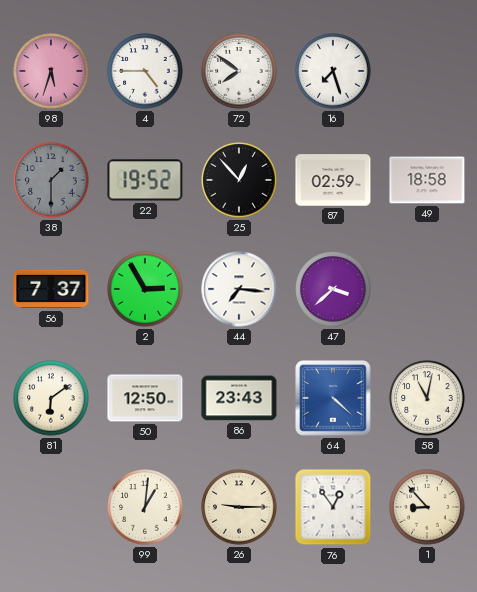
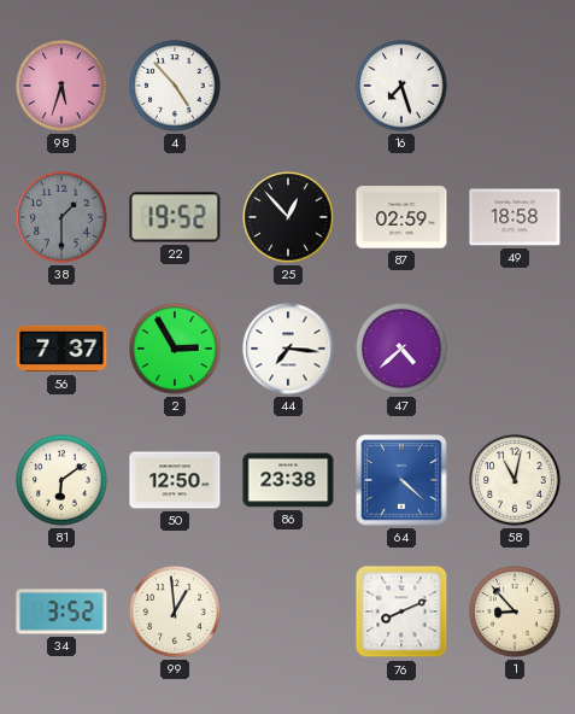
4: 4:45 -> 4:53 (175, 86)
72: 7:51 -> none (239, 71)
47: 3:38 -> 4:38 (401, 349)
86: 23:43 -> 23:38 (288, 480)
34: none -> 3:52 (61, 611)
99: 1:01 -> 12:59 (175, 611)
26: 9:15 -> none (239, 507)
76: 12:54 -> 8:11 (401, 611)
